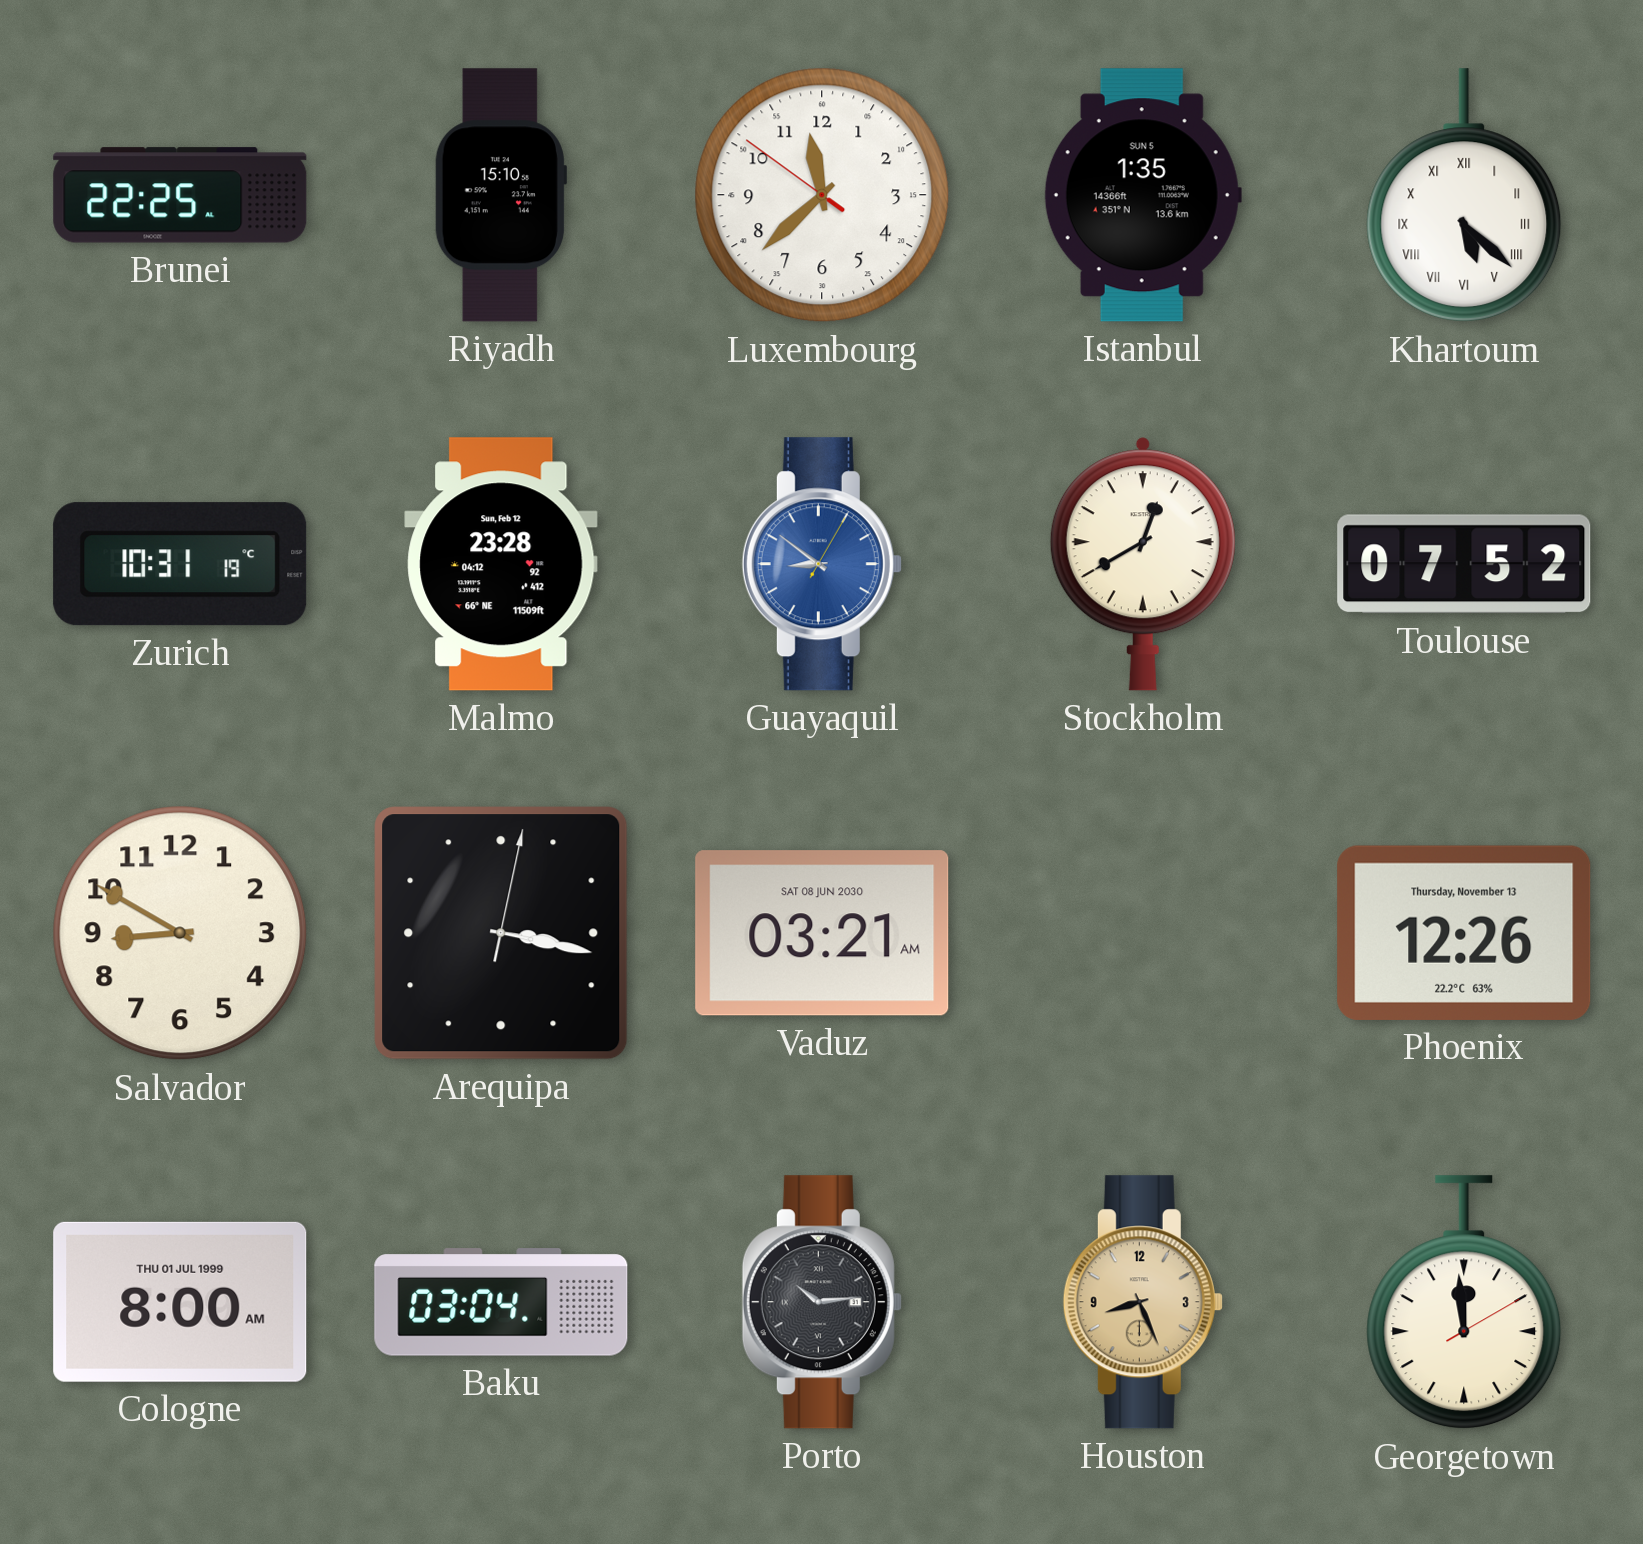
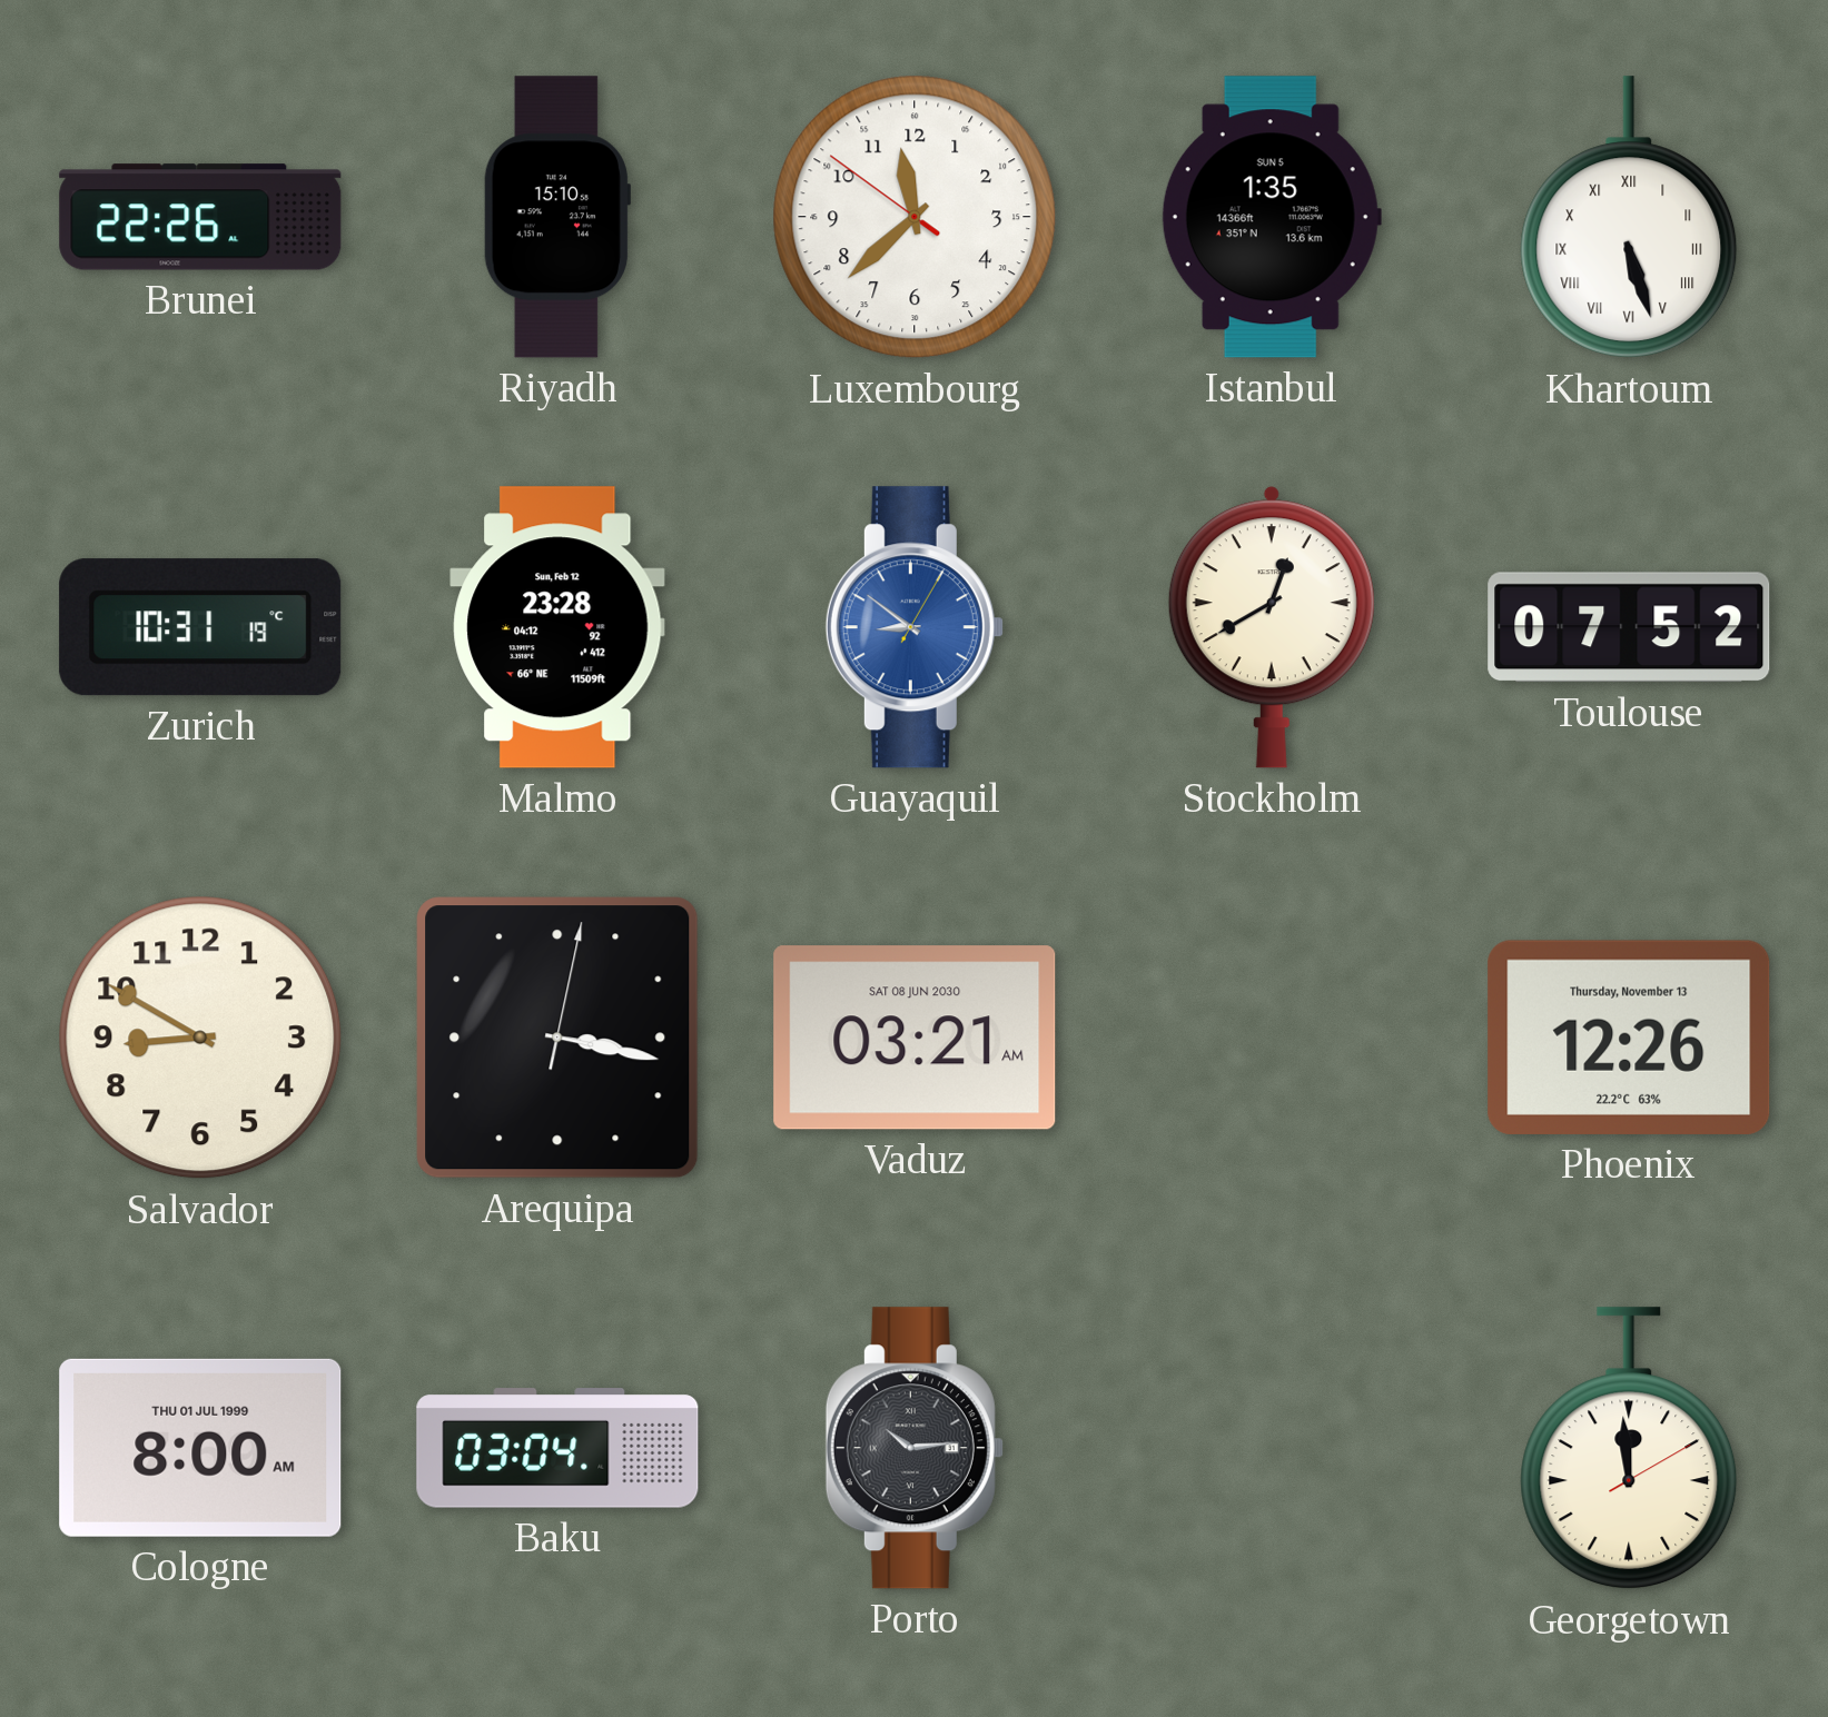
Brunei: 22:25 -> 22:26 (200, 217)
Khartoum: 5:22 -> 5:27 (1629, 218)
Houston: 8:26 -> none (1143, 1302)
